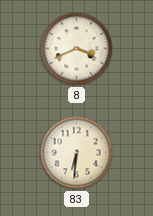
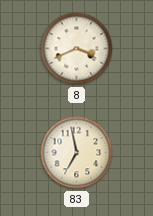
83: 6:31 -> 6:58 (77, 153)
